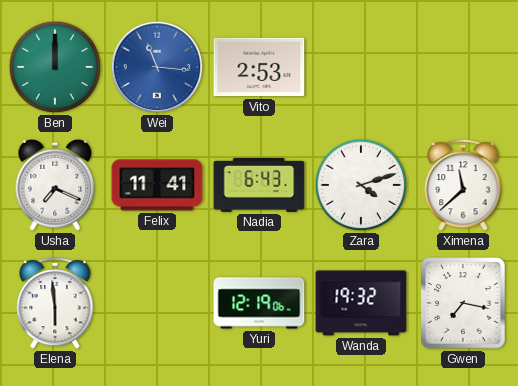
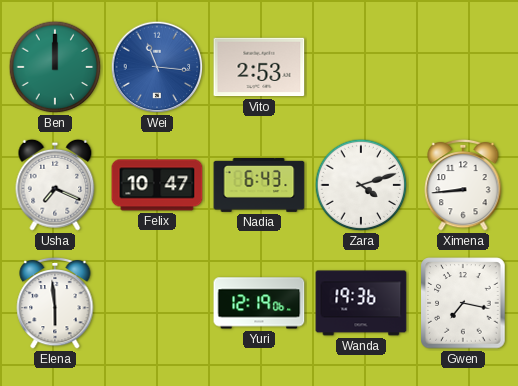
Felix: 11:41 -> 10:47 (157, 185)
Ximena: 11:38 -> 8:44 (463, 185)
Wanda: 19:32 -> 19:36 (361, 303)
